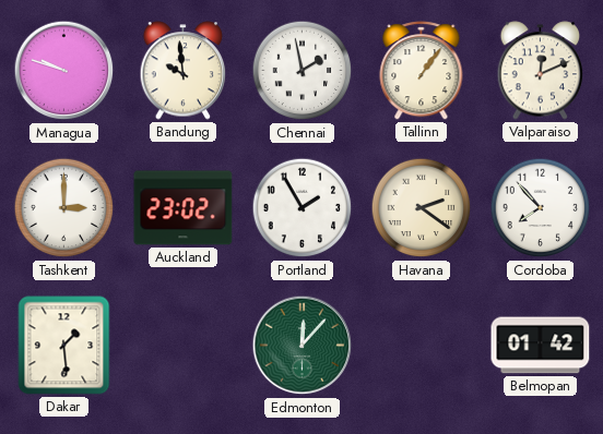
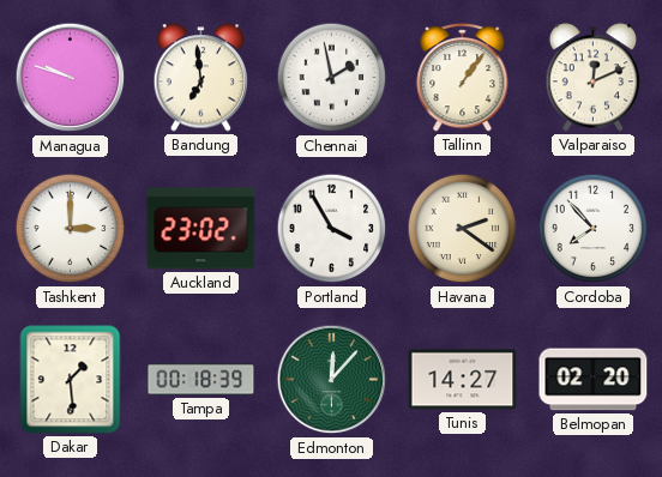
Bandung: 9:59 -> 6:59 (201, 78)
Portland: 1:55 -> 3:55 (332, 229)
Tampa: none -> 00:18 (201, 380)
Tunis: none -> 14:27 (463, 380)
Belmopan: 01:42 -> 02:20 (594, 380)
